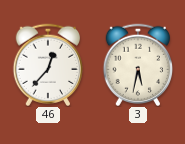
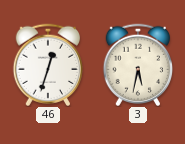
46: 12:37 -> 12:33 (48, 64)
